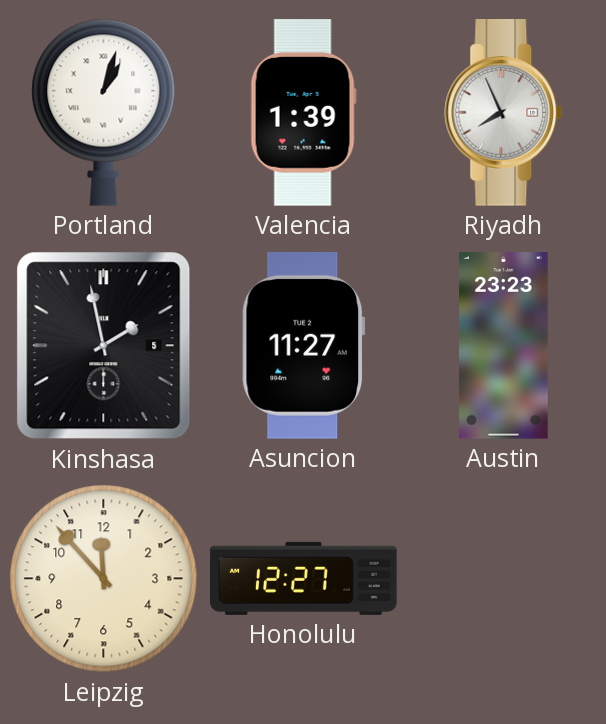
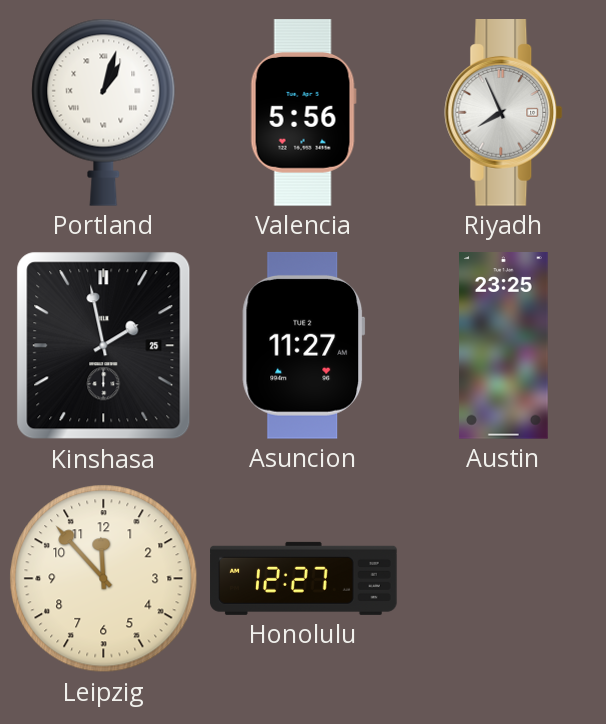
Valencia: 1:39 -> 5:56 (303, 113)
Kinshasa date: 5 -> 25 (104, 346)
Austin: 23:23 -> 23:25 (504, 346)
